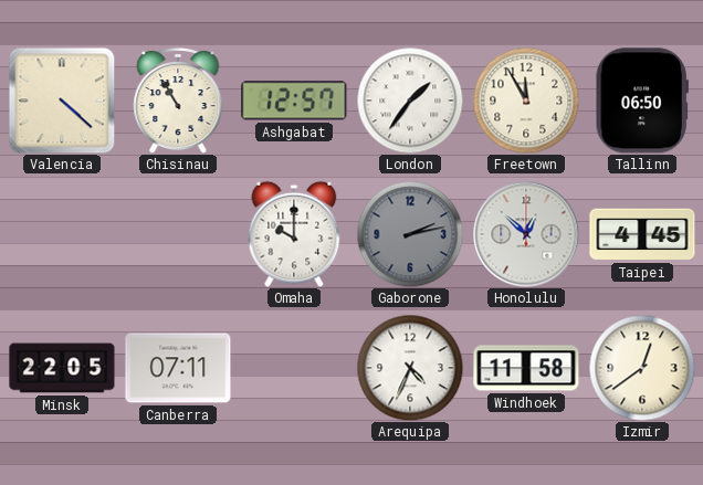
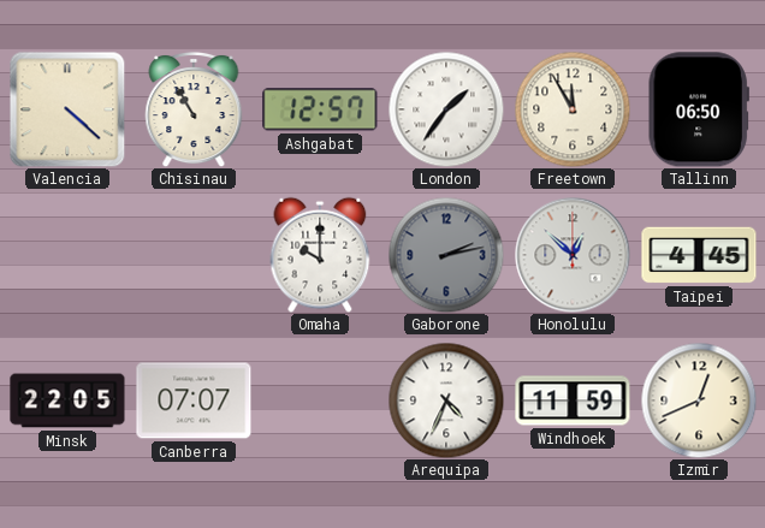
Canberra: 07:11 -> 07:07 (194, 401)
Windhoek: 11:58 -> 11:59 (573, 401)
Izmir: 12:39 -> 12:41 (699, 401)
